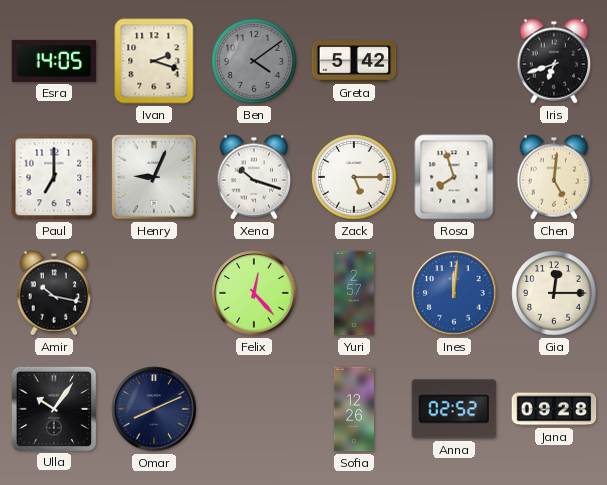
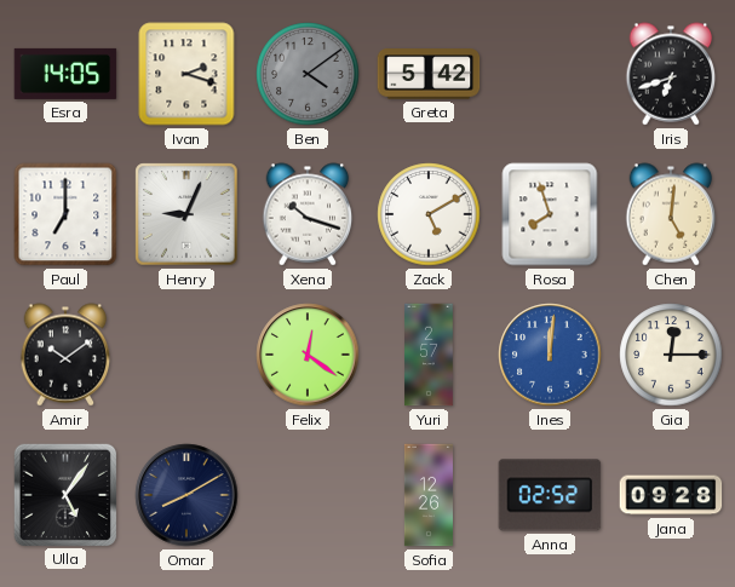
Zack: 5:15 -> 5:10 (429, 214)
Amir: 10:17 -> 10:09 (65, 355)
Felix: 12:23 -> 12:21 (308, 355)
Ulla: 10:06 -> 5:06 (64, 494)
Omar: 8:11 -> 8:10 (186, 495)
